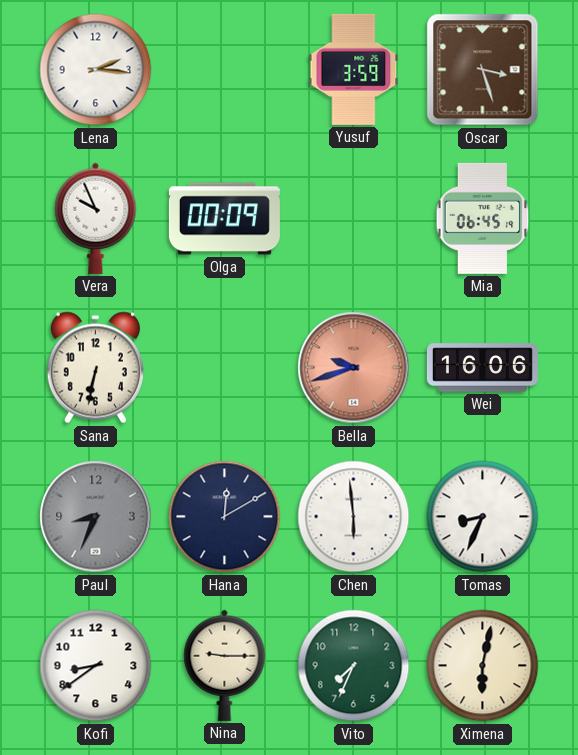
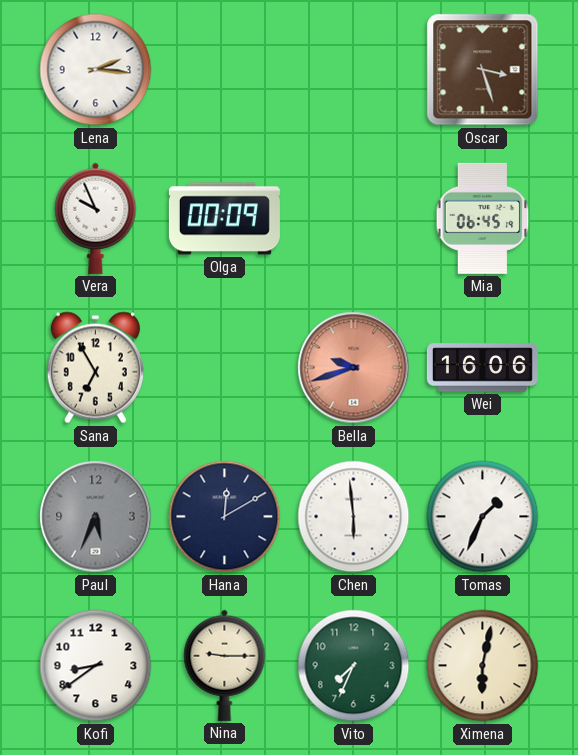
Yusuf: 3:59 -> none (354, 69)
Sana: 6:32 -> 6:55 (95, 368)
Paul: 8:34 -> 5:34 (96, 517)
Tomas: 8:34 -> 1:34 (483, 517)
